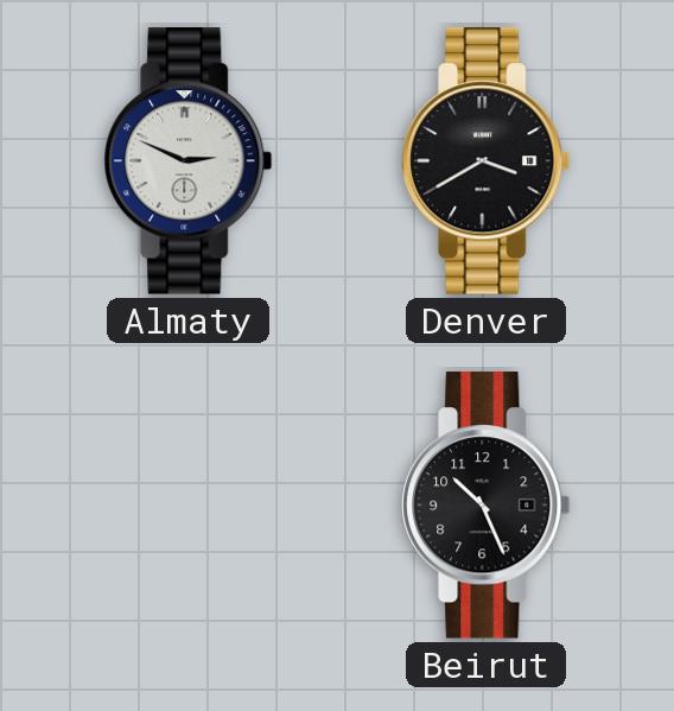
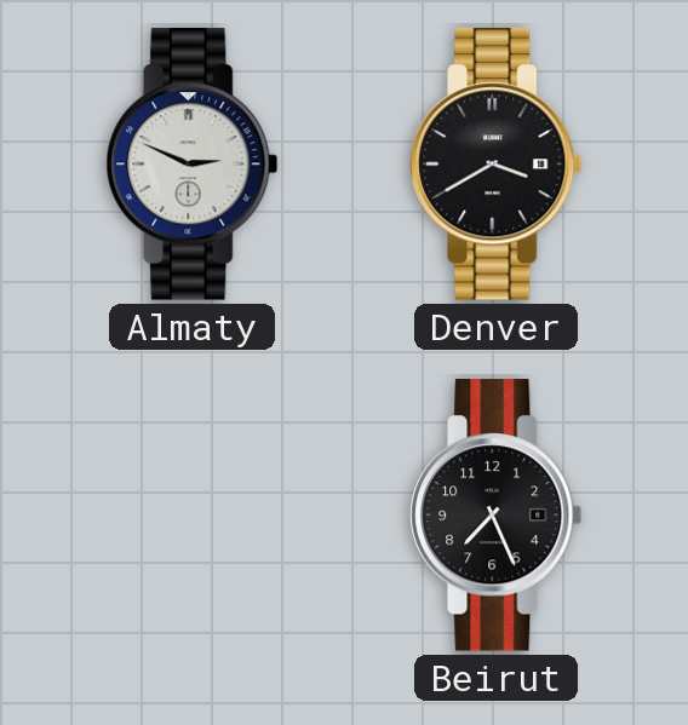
Beirut: 10:26 -> 7:26 (497, 516)
